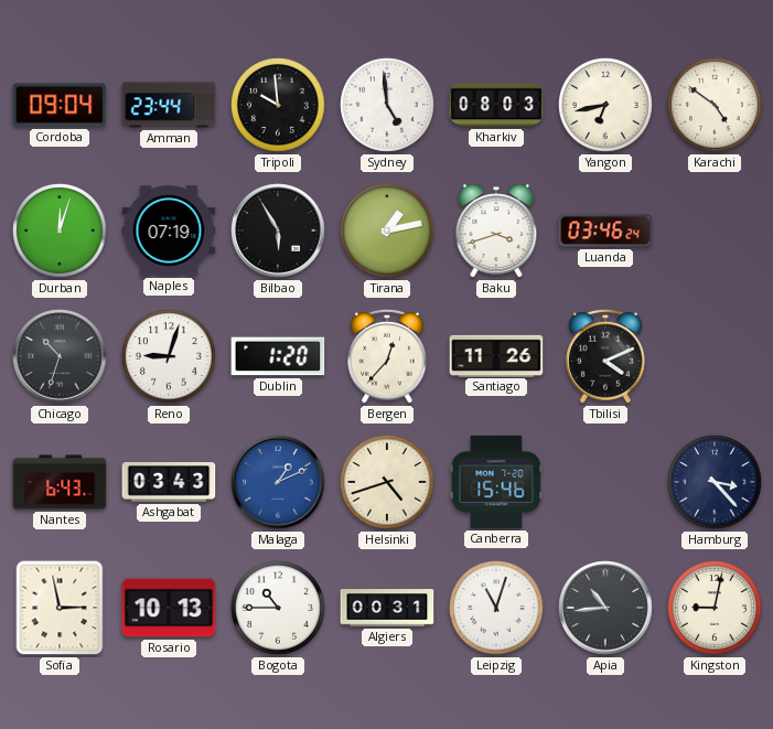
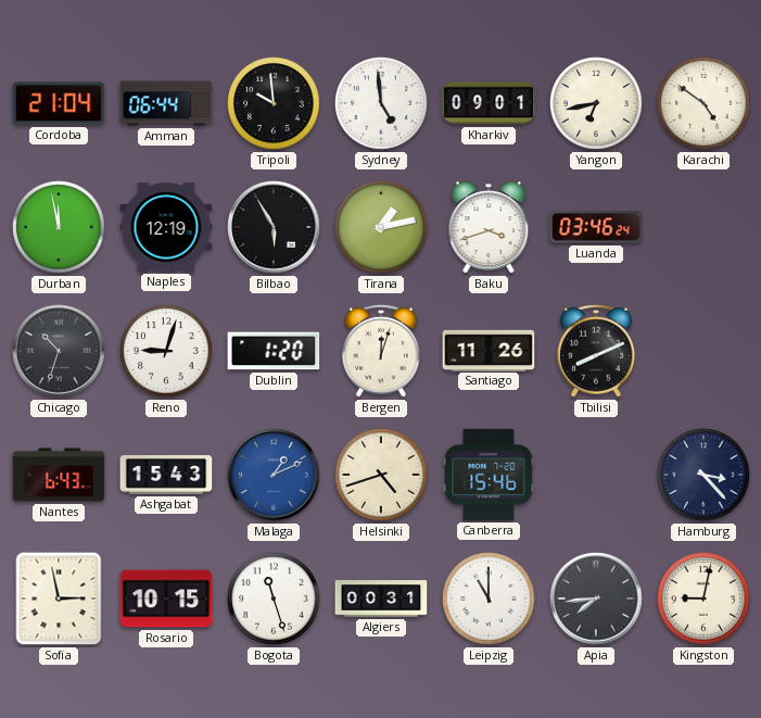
Cordoba: 09:04 -> 21:04 (59, 103)
Amman: 23:44 -> 06:44 (166, 103)
Kharkiv: 08:03 -> 09:01 (489, 103)
Durban: 12:03 -> 11:58 (59, 227)
Naples: 07:19 -> 12:19 (166, 227)
Bergen: 12:37 -> 12:03 (382, 351)
Tbilisi: 4:11 -> 8:11 (597, 351)
Ashgabat: 03:43 -> 15:43 (166, 476)
Rosario: 10:13 -> 10:15 (166, 599)
Bogota: 10:45 -> 11:27 (274, 599)
Leipzig: 11:03 -> 11:00 (489, 599)
Apia: 10:44 -> 7:44 (596, 599)
